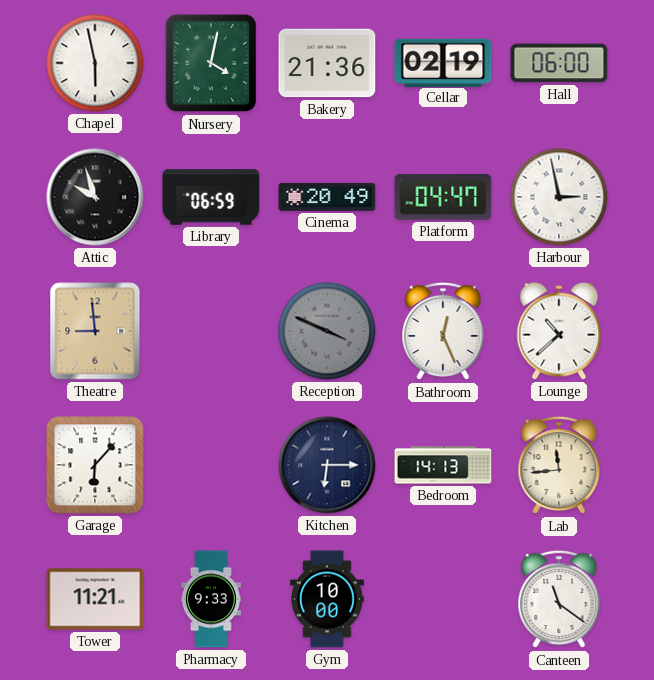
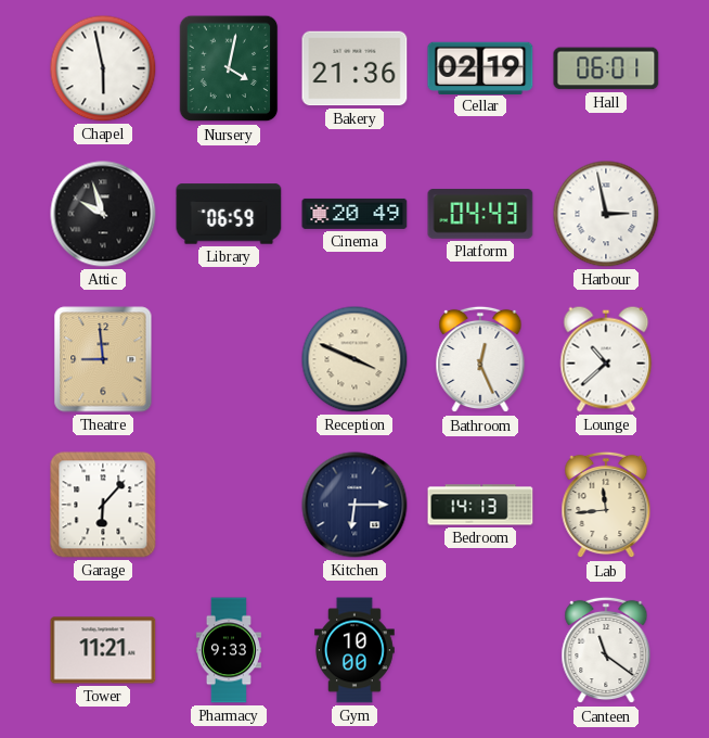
Hall: 06:00 -> 06:01 (606, 68)
Platform: 04:47 -> 04:43 (480, 214)
Reception dial: grey -> cream (354, 359)
